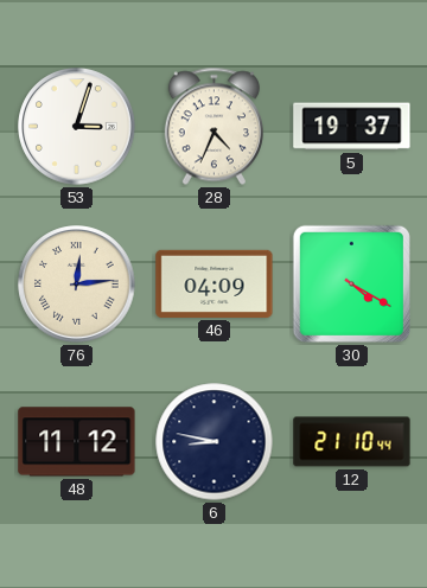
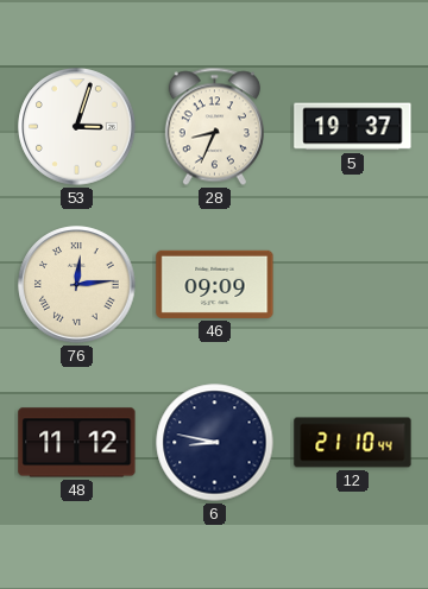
28: 4:34 -> 8:34 (214, 127)
46: 04:09 -> 09:09 (215, 284)
30: 4:20 -> none (351, 283)
